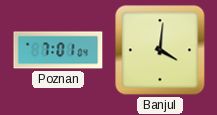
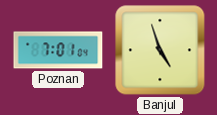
Banjul: 4:01 -> 4:57 (160, 50)
